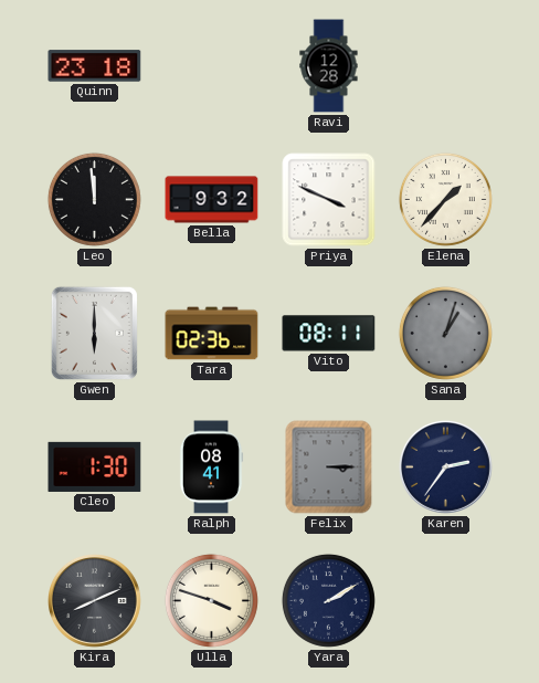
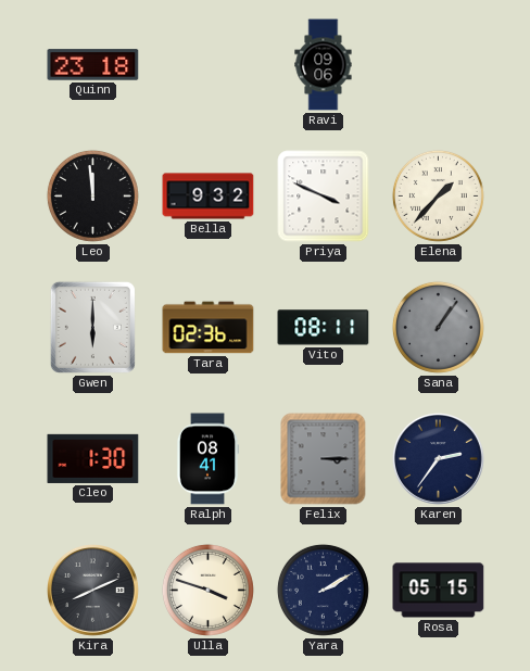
Ravi: 12:28 -> 09:06 (324, 65)
Sana: 1:03 -> 1:06 (438, 327)
Rosa: none -> 05:15 (439, 591)
